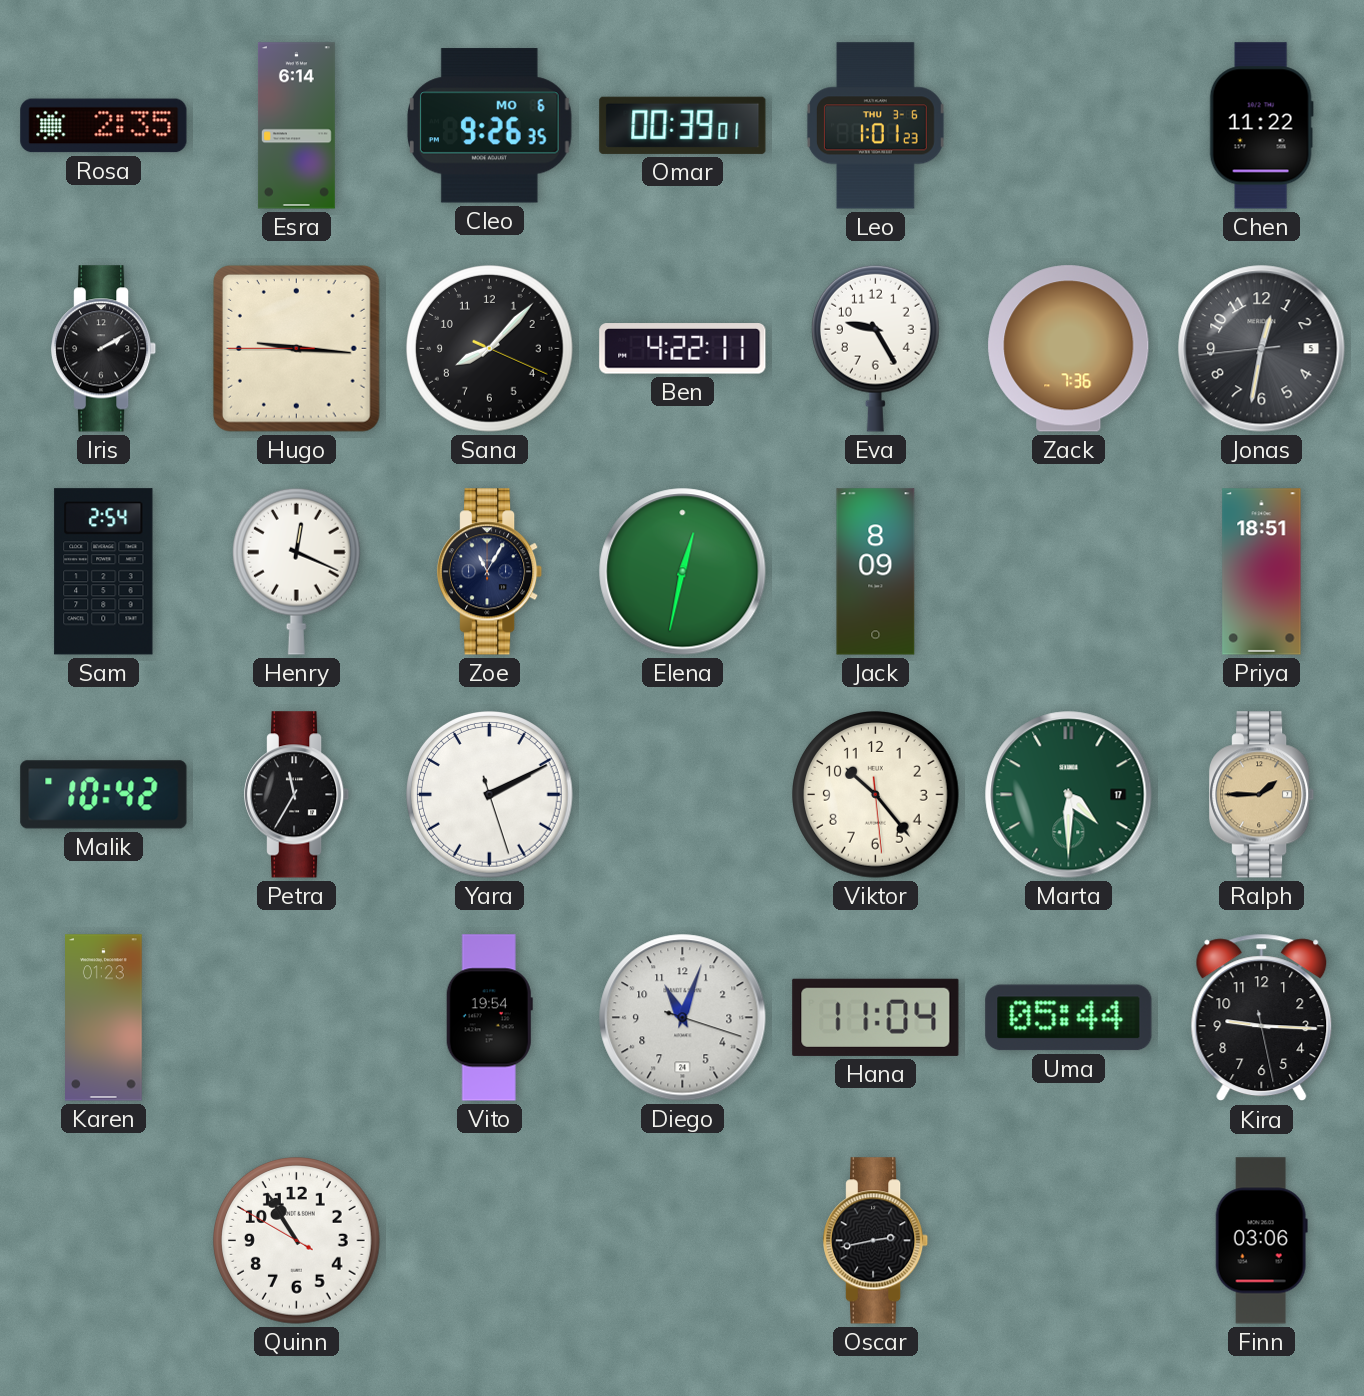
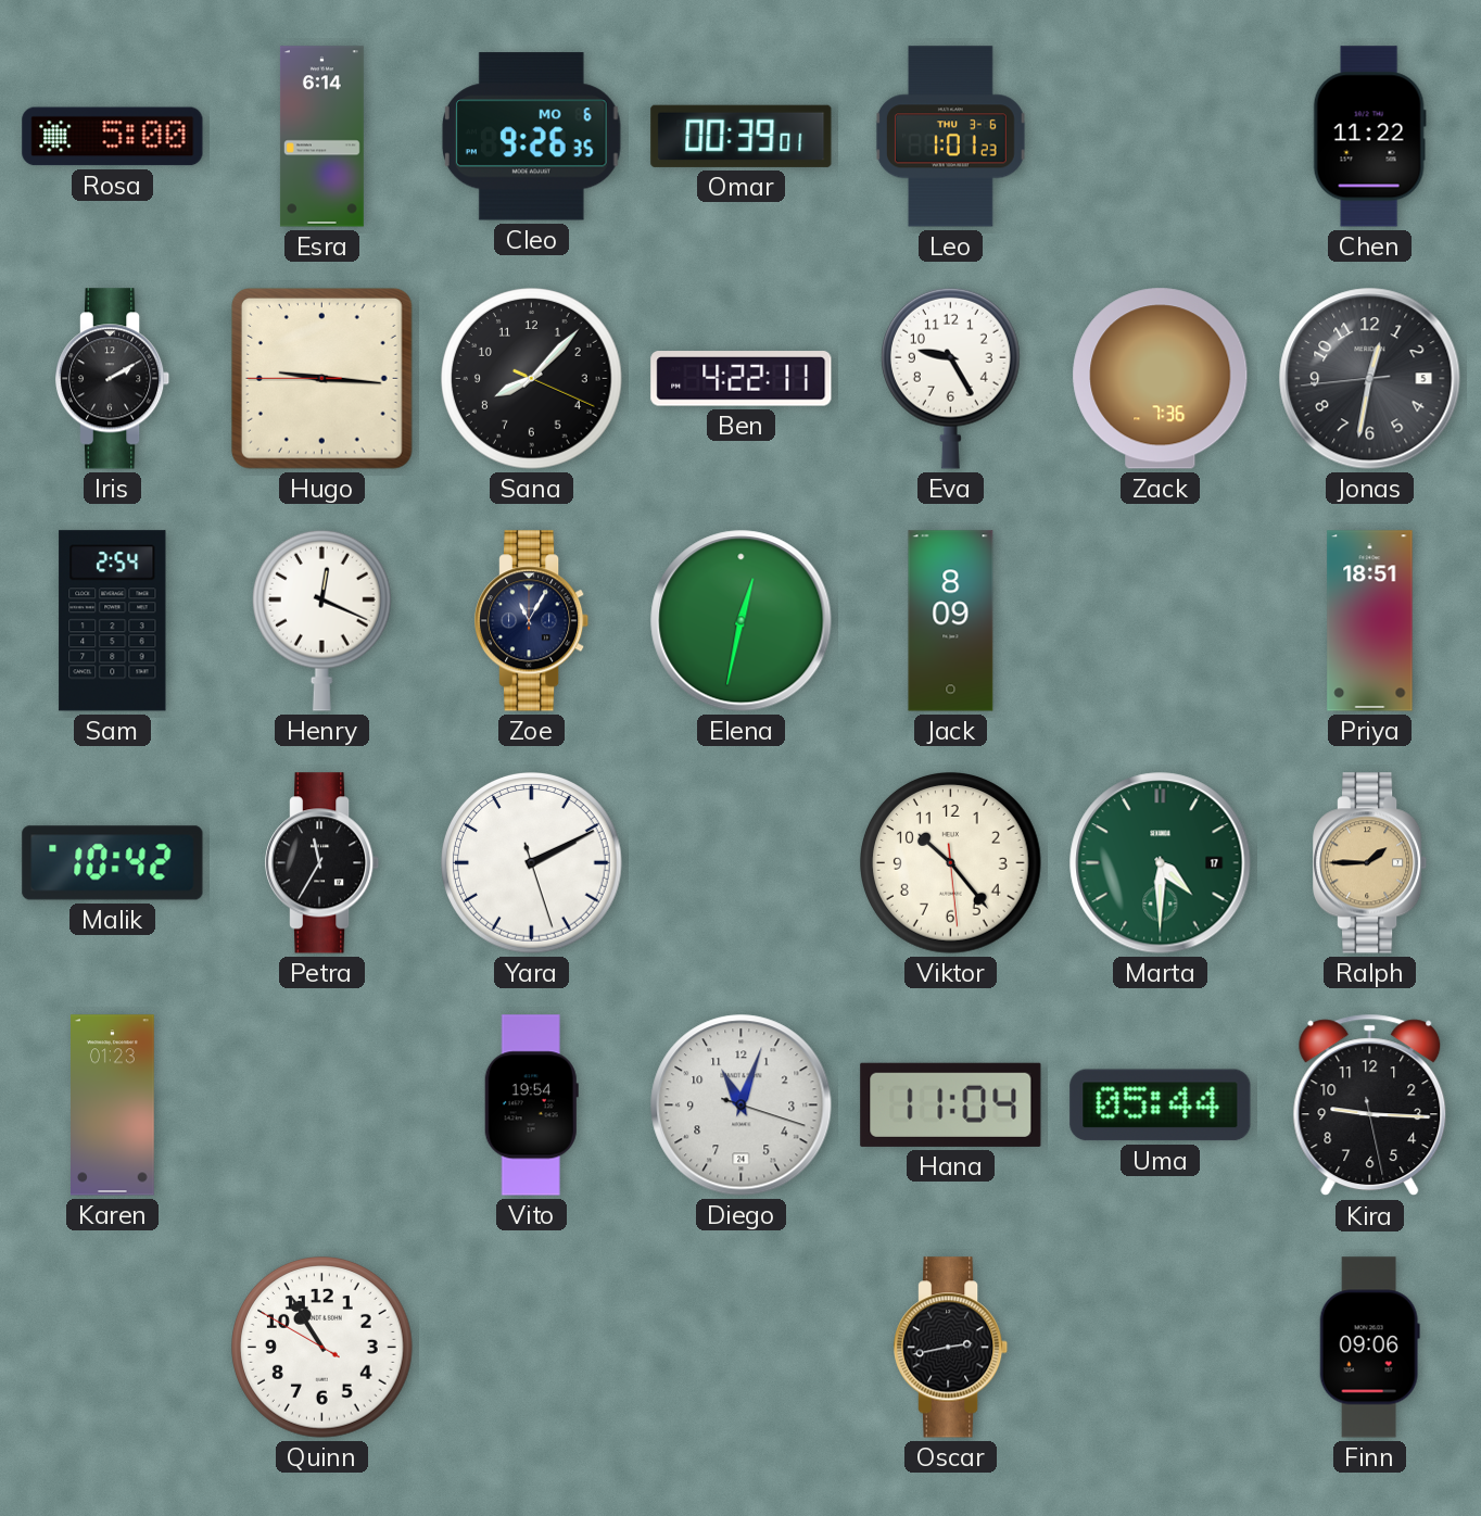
Rosa: 2:35 -> 5:00 (113, 137)
Finn: 03:06 -> 09:06 (1369, 1348)
